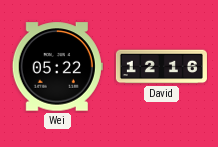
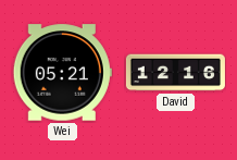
Wei: 05:22 -> 05:21 (62, 73)
